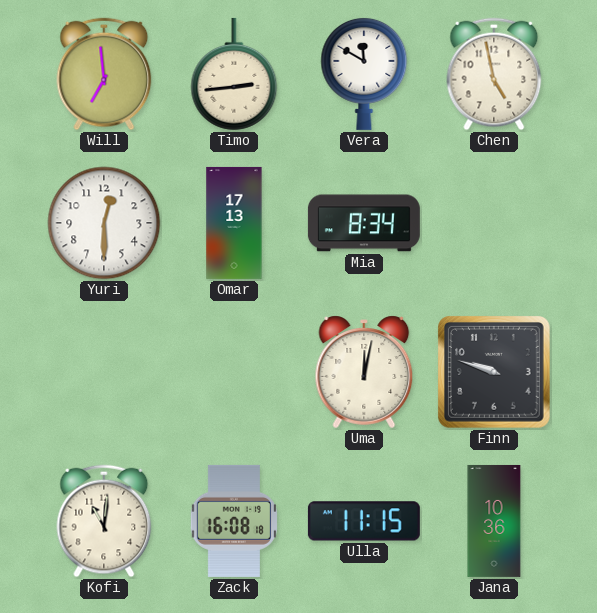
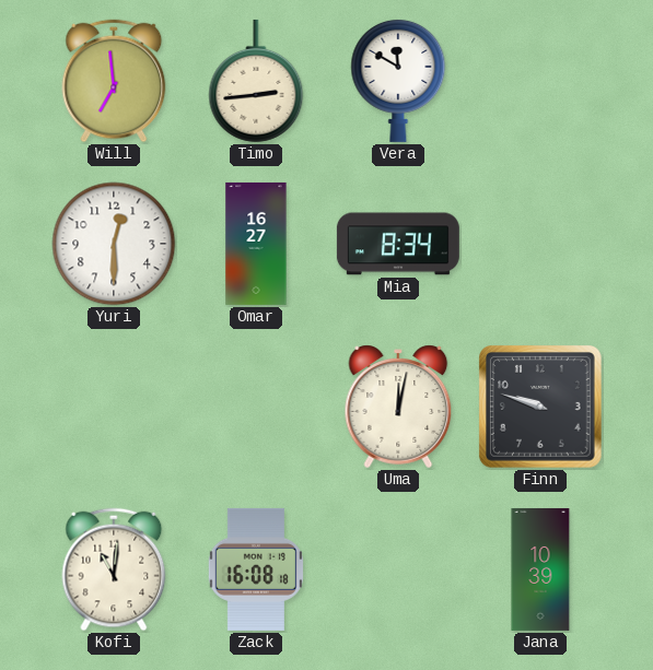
Chen: 4:58 -> none (494, 74)
Omar: 17:13 -> 16:27 (256, 244)
Ulla: 11:15 -> none (364, 521)
Jana: 10:36 -> 10:39 (540, 569)
